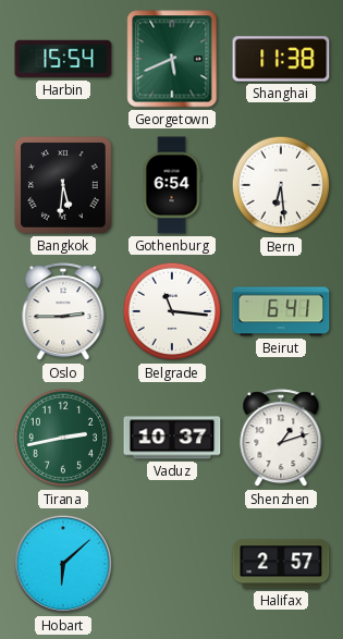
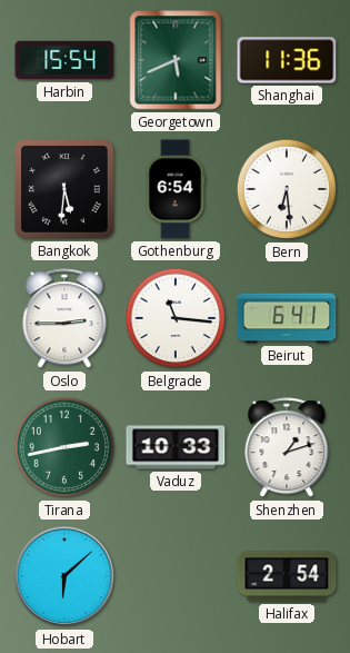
Shanghai: 11:38 -> 11:36 (287, 60)
Vaduz: 10:37 -> 10:33 (176, 447)
Halifax: 2:57 -> 2:54 (287, 576)
